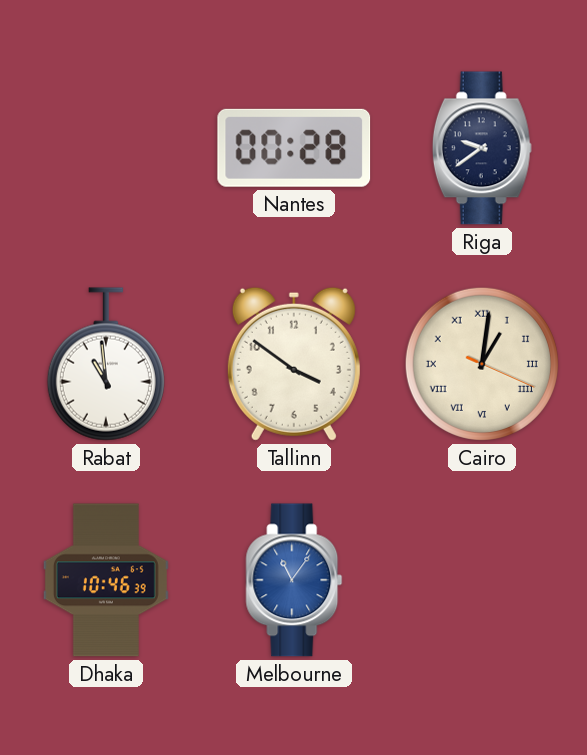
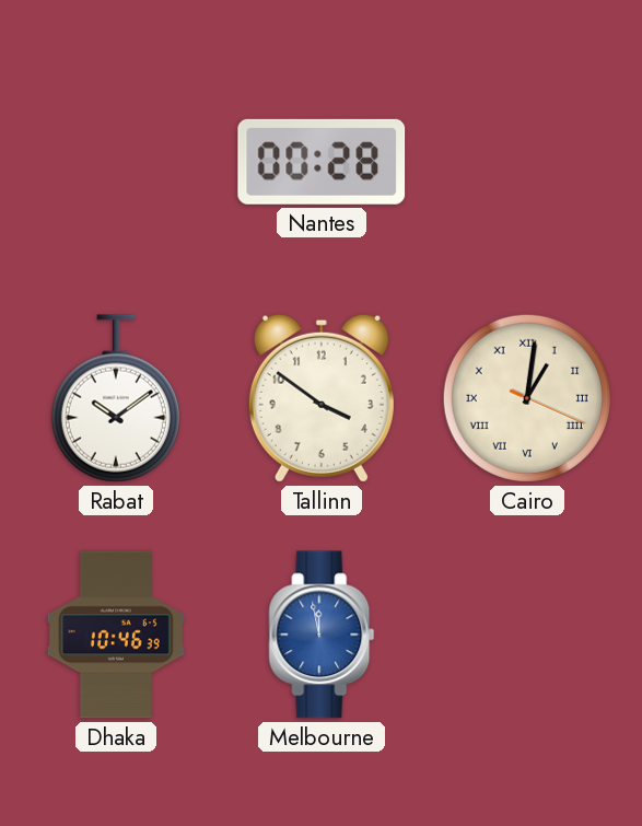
Riga: 9:39 -> none (482, 148)
Rabat: 10:59 -> 10:09 (116, 398)
Melbourne: 11:06 -> 11:58 (322, 635)
